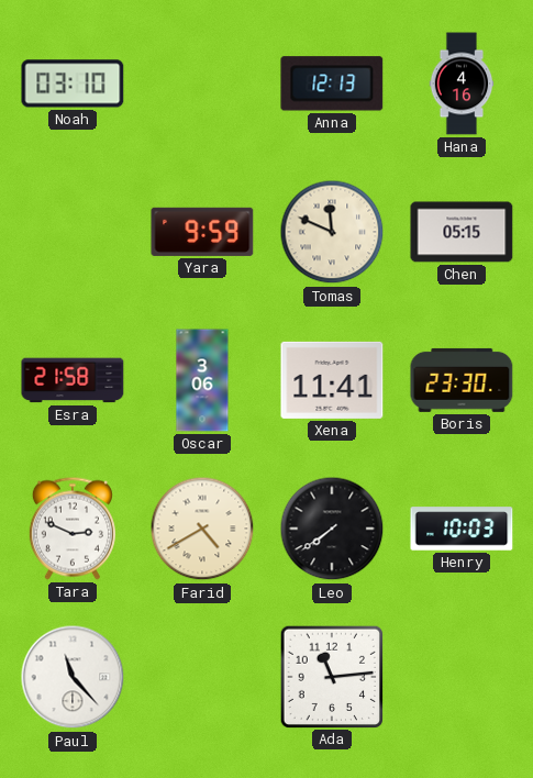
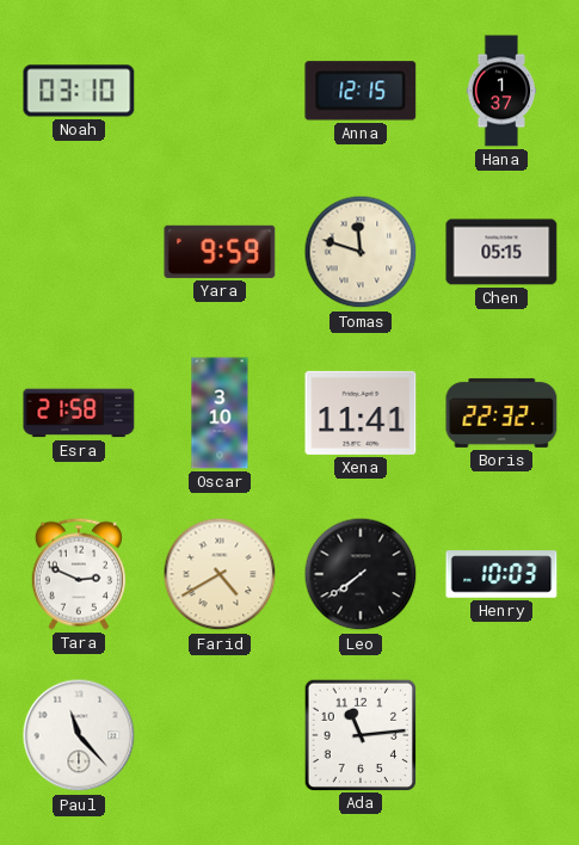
Anna: 12:13 -> 12:15 (361, 91)
Hana: 4:16 -> 1:37 (501, 91)
Tomas: 11:49 -> 11:48 (361, 252)
Oscar: 3:06 -> 3:10 (220, 413)
Boris: 23:30 -> 22:32 (501, 413)
